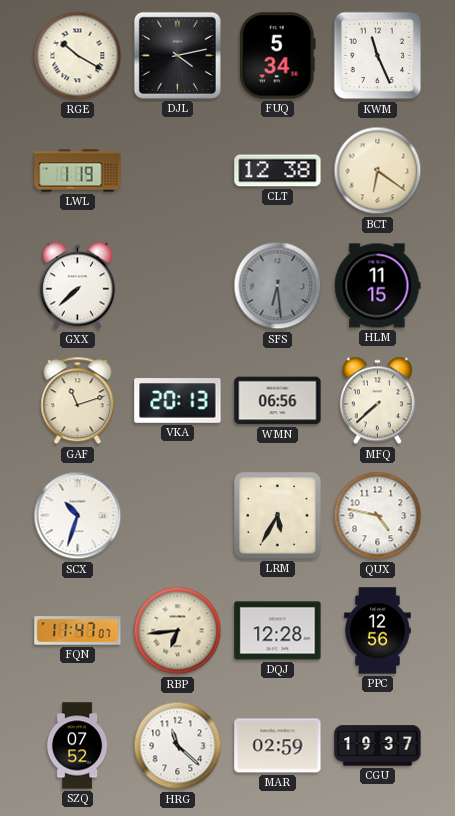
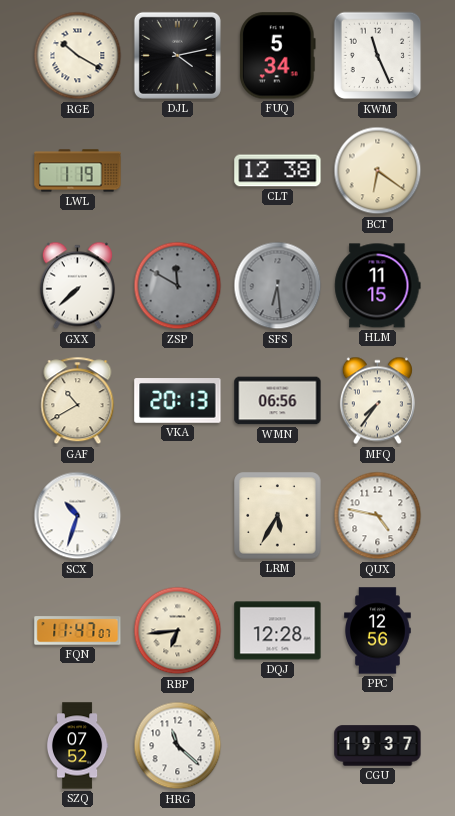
ZSP: none -> 11:50 (178, 286)
GAF: 11:12 -> 10:40 (78, 401)
MFQ: 7:38 -> 7:36 (377, 401)
MAR: 02:59 -> none (278, 746)
